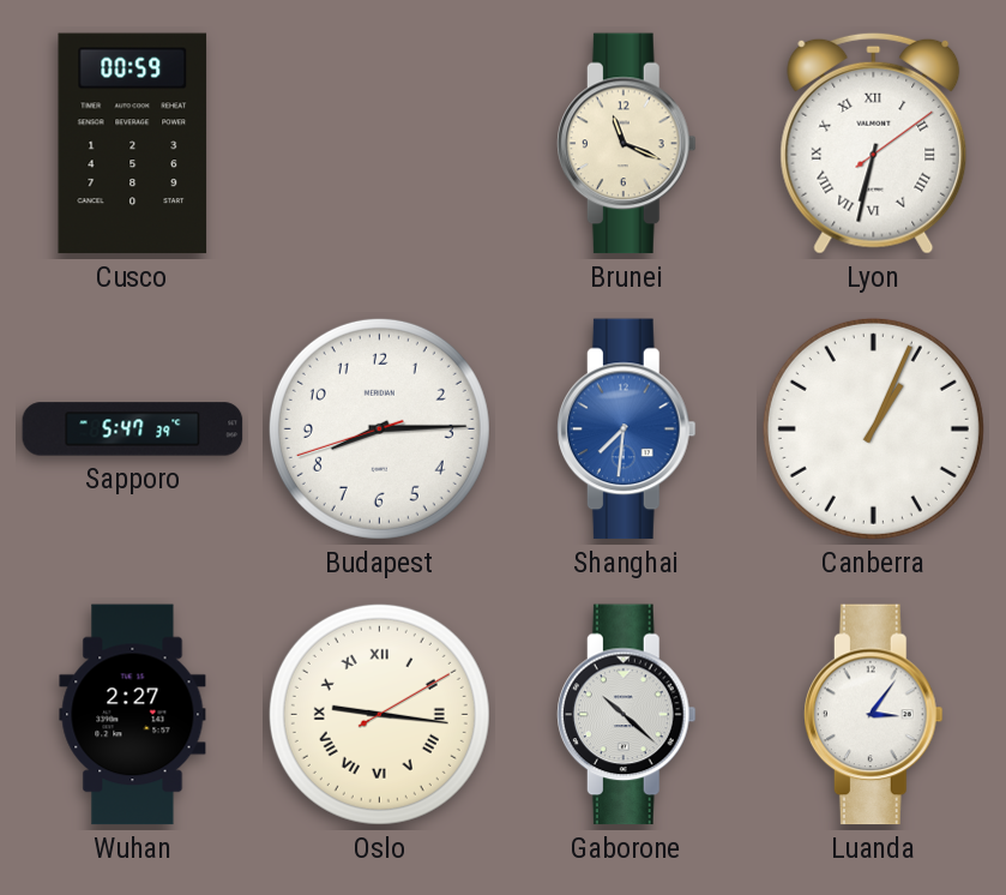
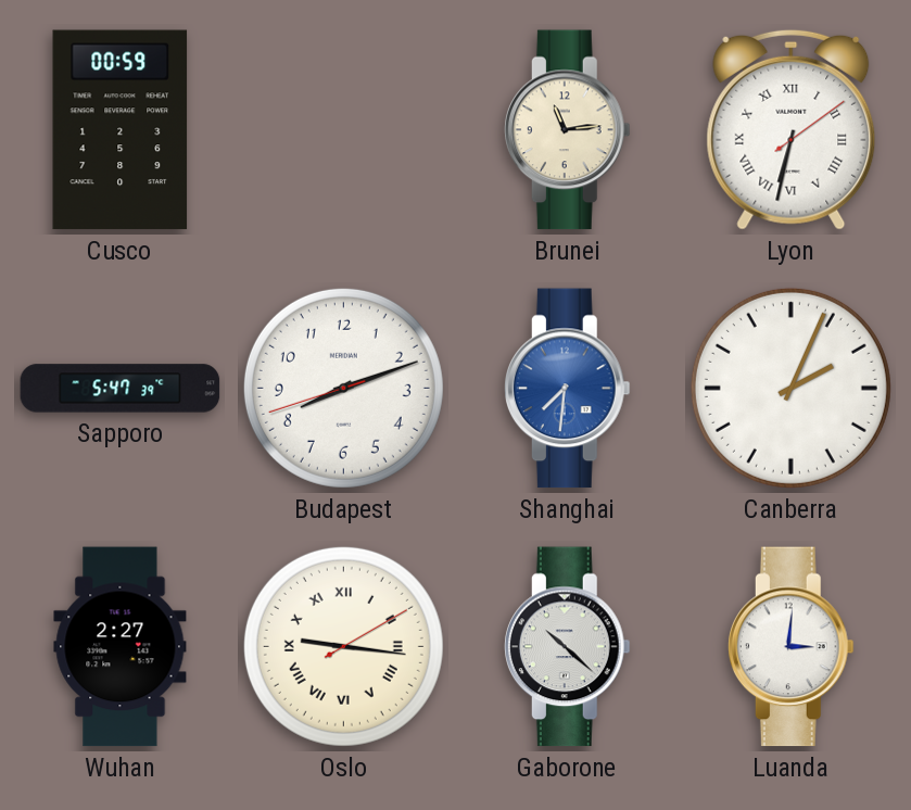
Brunei: 11:19 -> 11:14 (567, 130)
Budapest: 8:14 -> 8:11 (343, 388)
Canberra: 1:04 -> 2:04 (790, 388)
Luanda: 3:06 -> 3:01 (790, 647)
